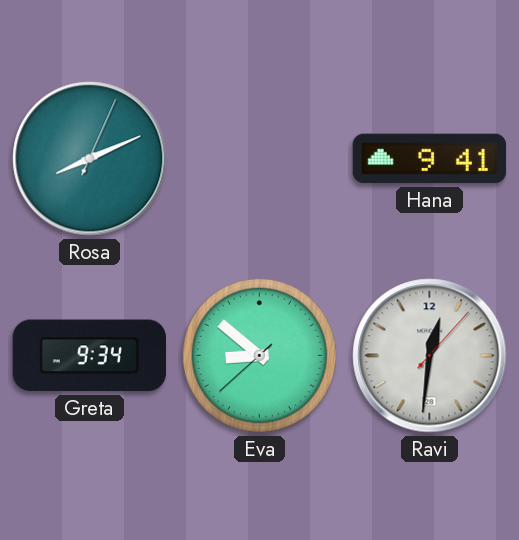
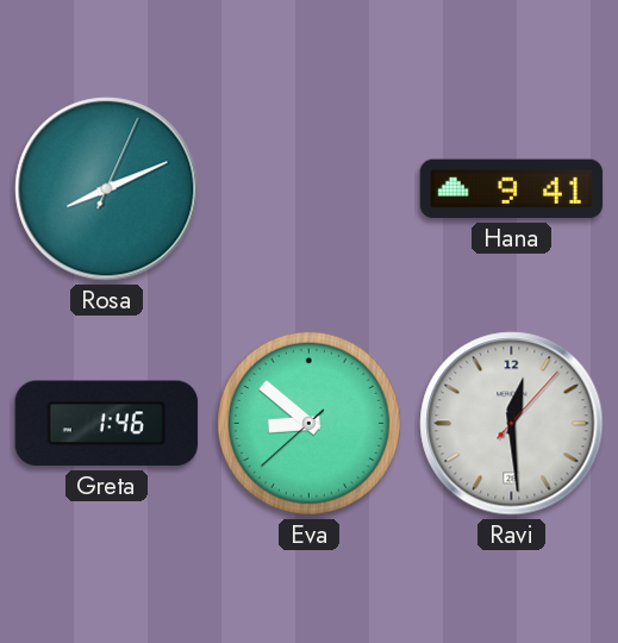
Greta: 9:34 -> 1:46 (106, 424)
Ravi: 12:31 -> 12:29 (512, 424)
